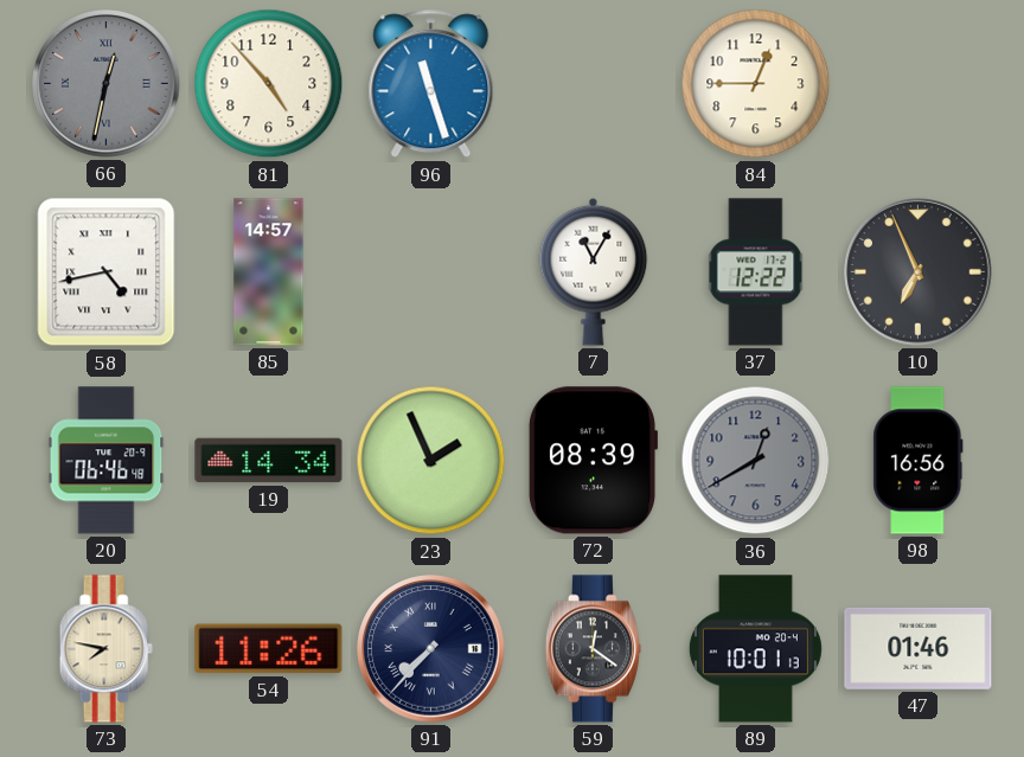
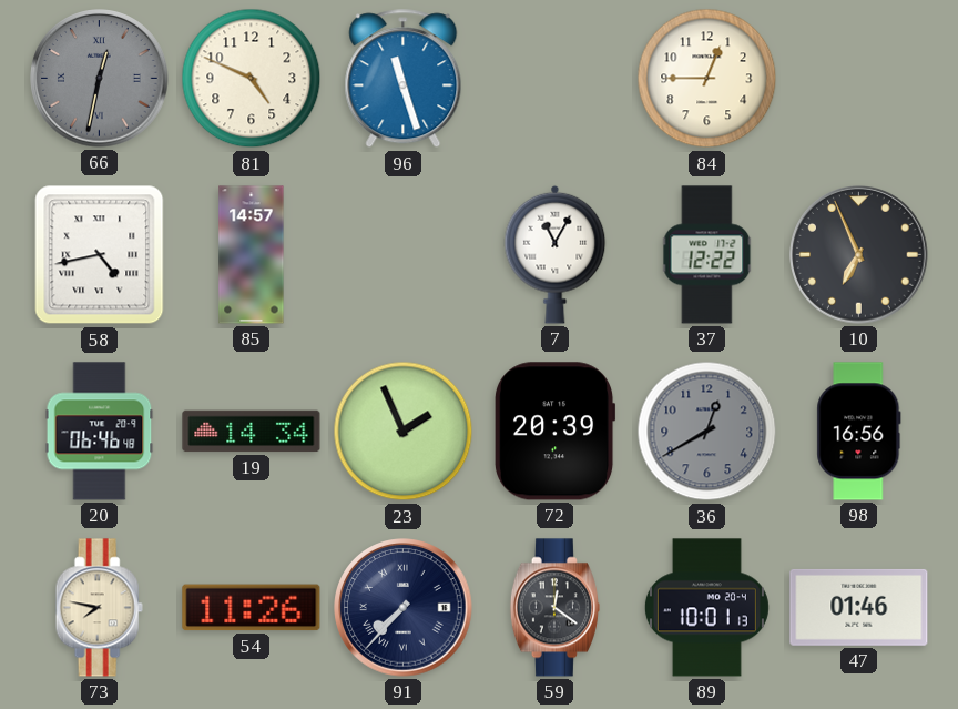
81: 4:53 -> 4:49 (252, 79)
72: 08:39 -> 20:39 (554, 432)
